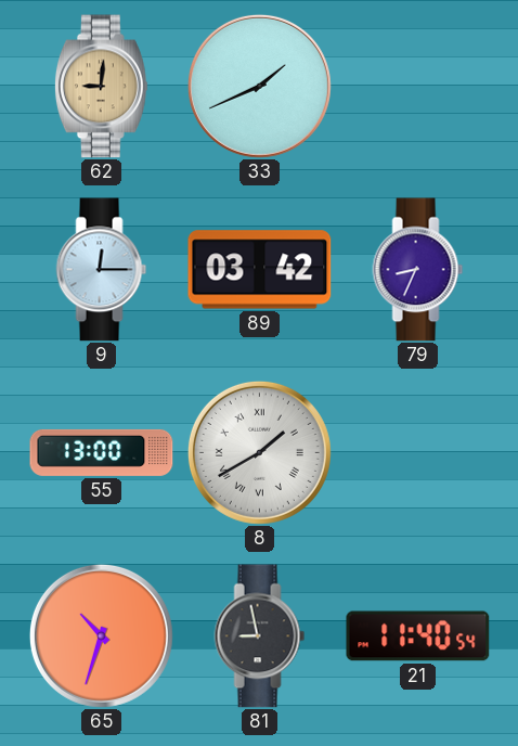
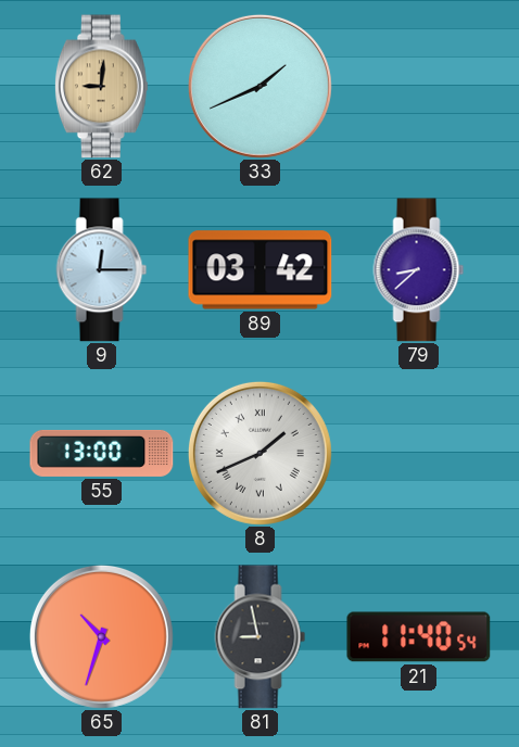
79: 8:34 -> 8:38 (419, 270)
8: 1:40 -> 1:41 (259, 453)
